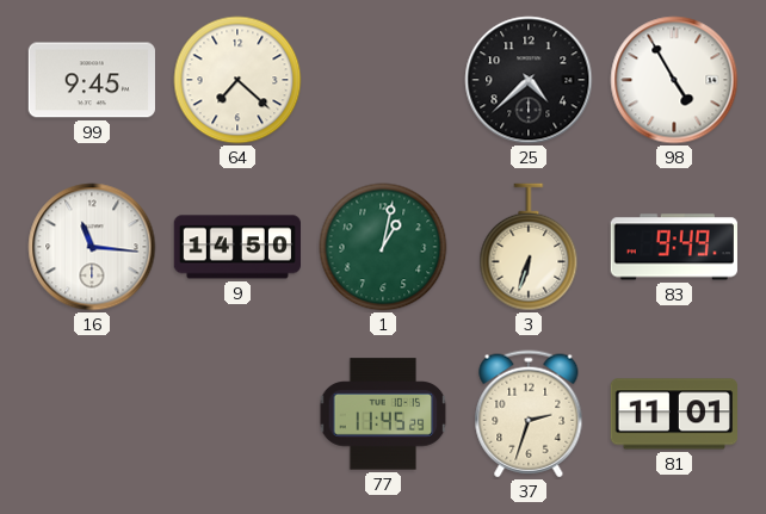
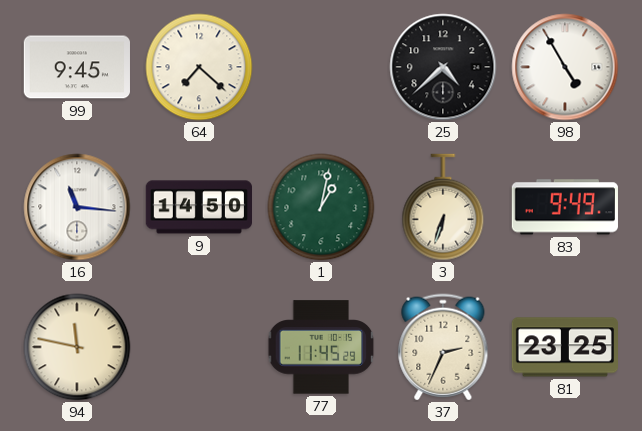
94: none -> 11:47 (77, 347)
37: 2:33 -> 2:34 (443, 347)
81: 11:01 -> 23:25 (564, 347)
